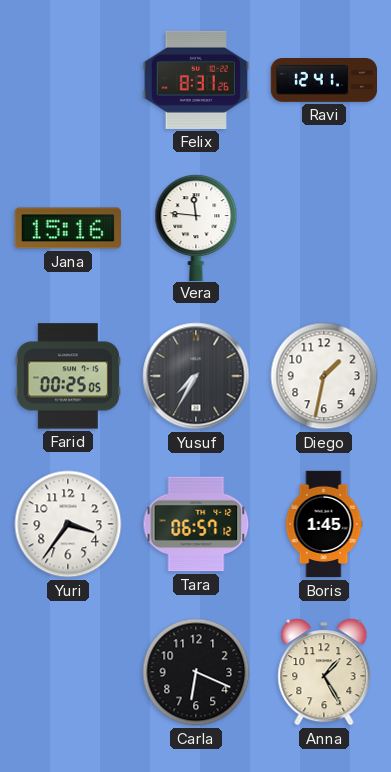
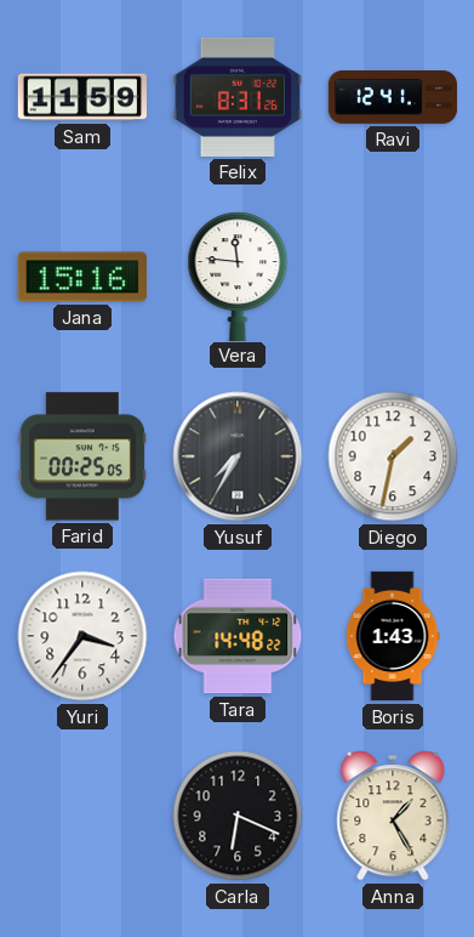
Sam: none -> 11:59 (81, 97)
Tara: 06:57 -> 14:48 (238, 636)
Boris: 1:45 -> 1:43 (393, 636)
